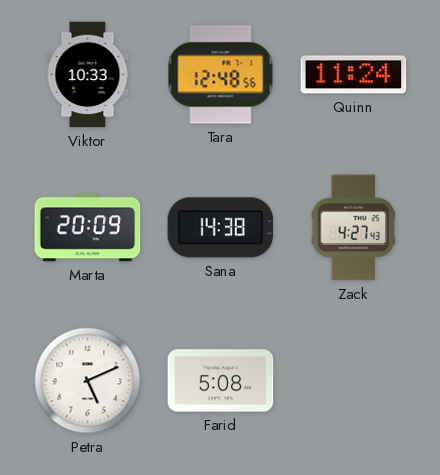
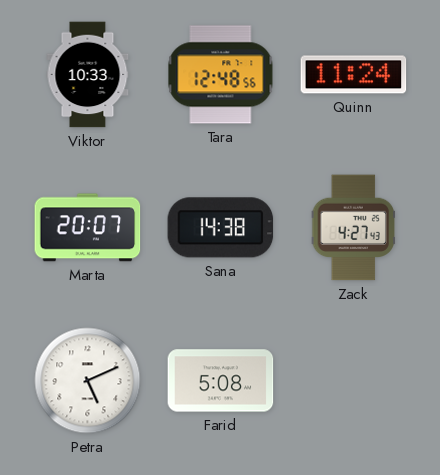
Marta: 20:09 -> 20:07 (88, 228)
